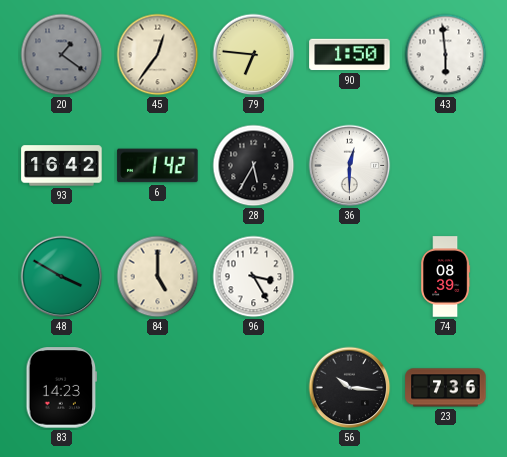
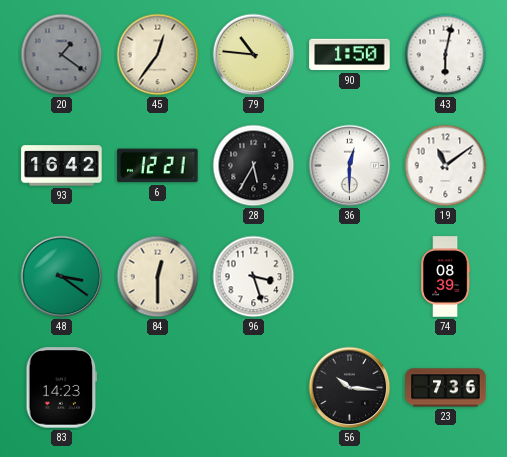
79: 6:46 -> 10:46 (254, 55)
43: 5:59 -> 6:02 (446, 55)
6: 1:42 -> 12:21 (158, 166)
19: none -> 11:09 (446, 166)
48: 3:50 -> 3:21 (62, 277)
84: 5:00 -> 12:30 (158, 277)
96: 3:25 -> 3:27 (254, 277)
